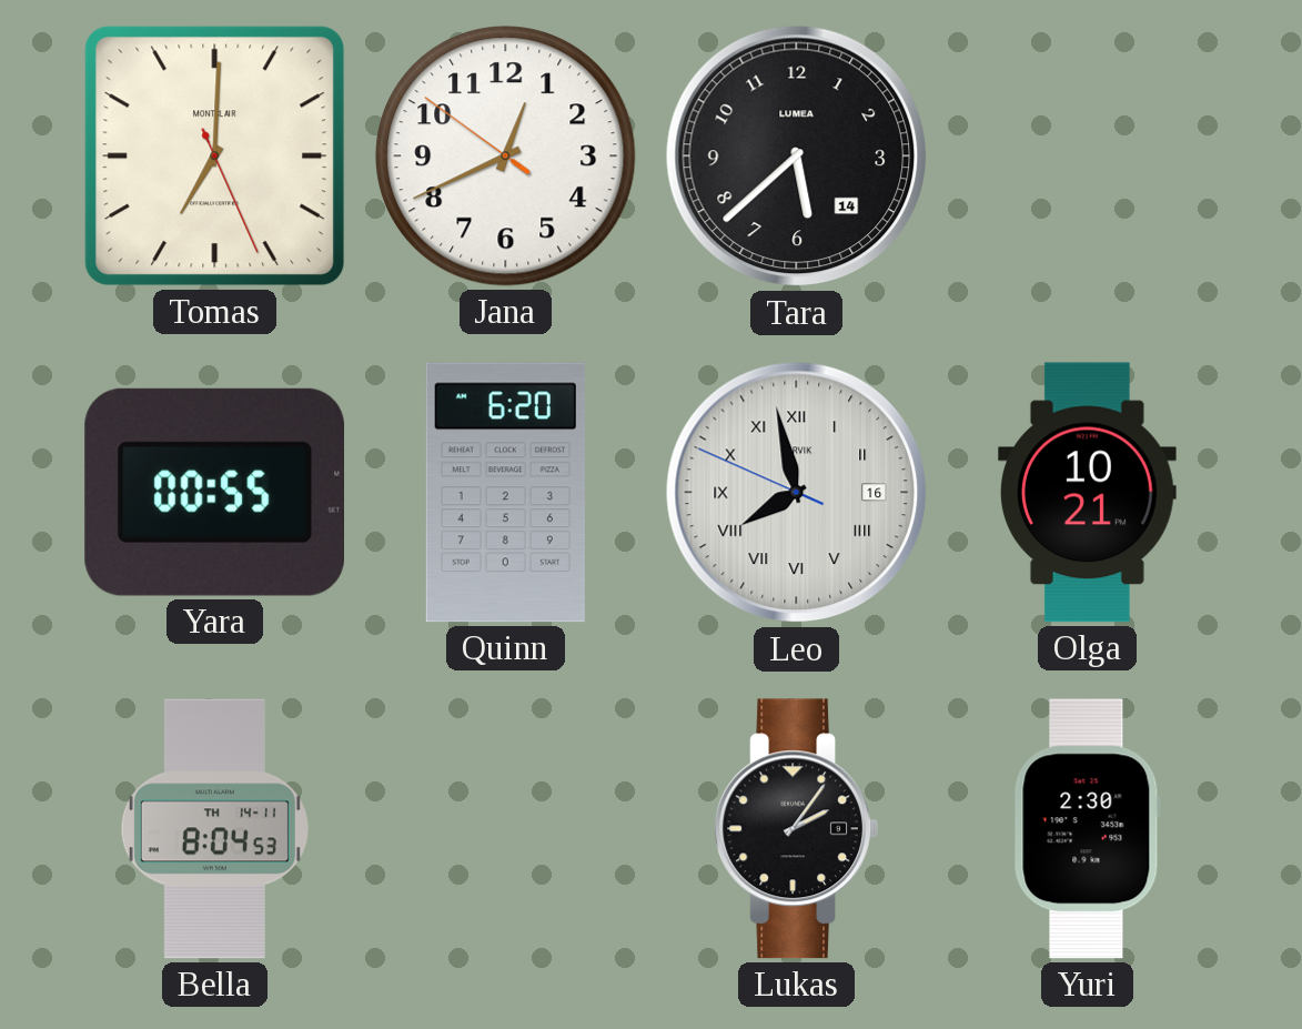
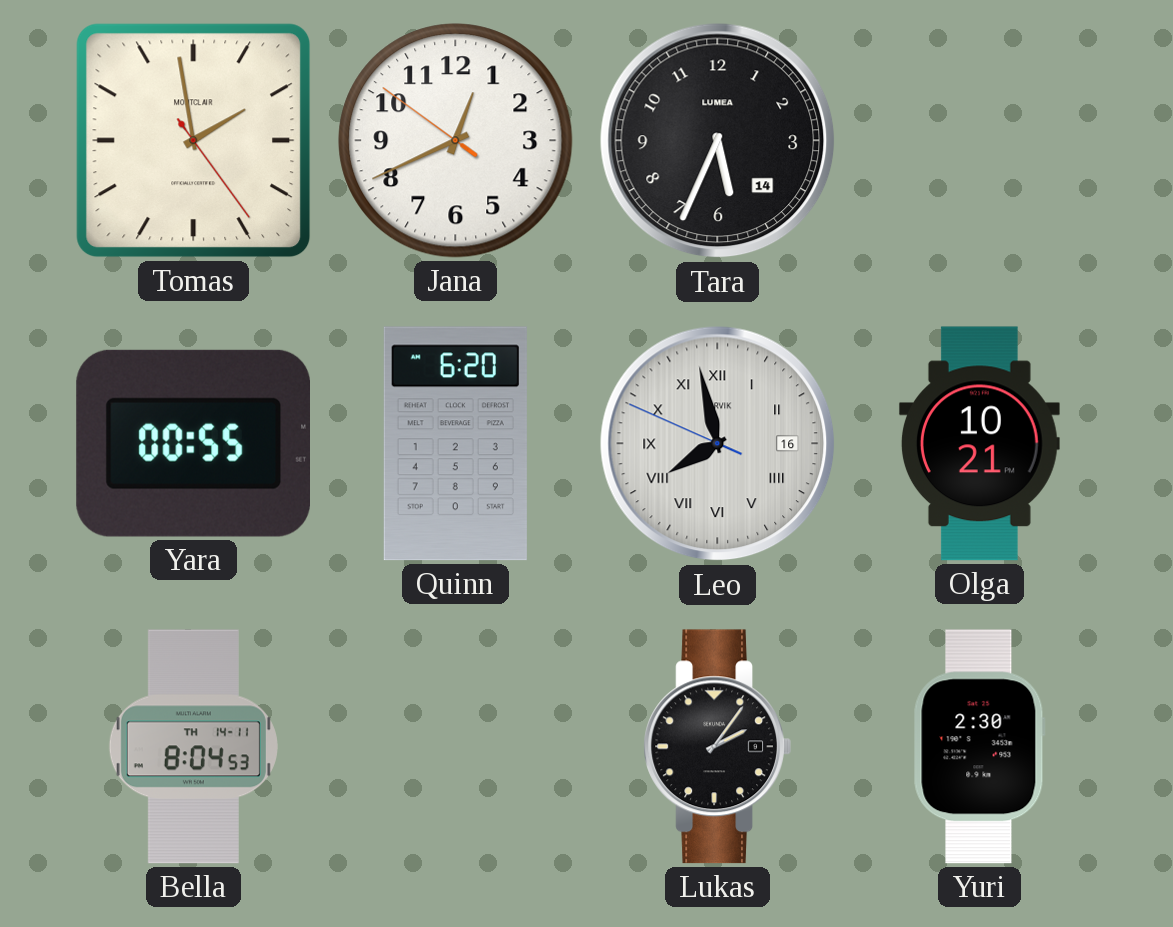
Tomas: 7:00 -> 1:58 (194, 141)
Tara: 5:38 -> 5:34 (718, 141)
